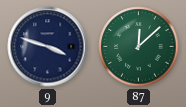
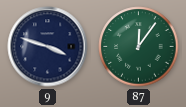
87: 12:08 -> 12:06 (139, 47)
